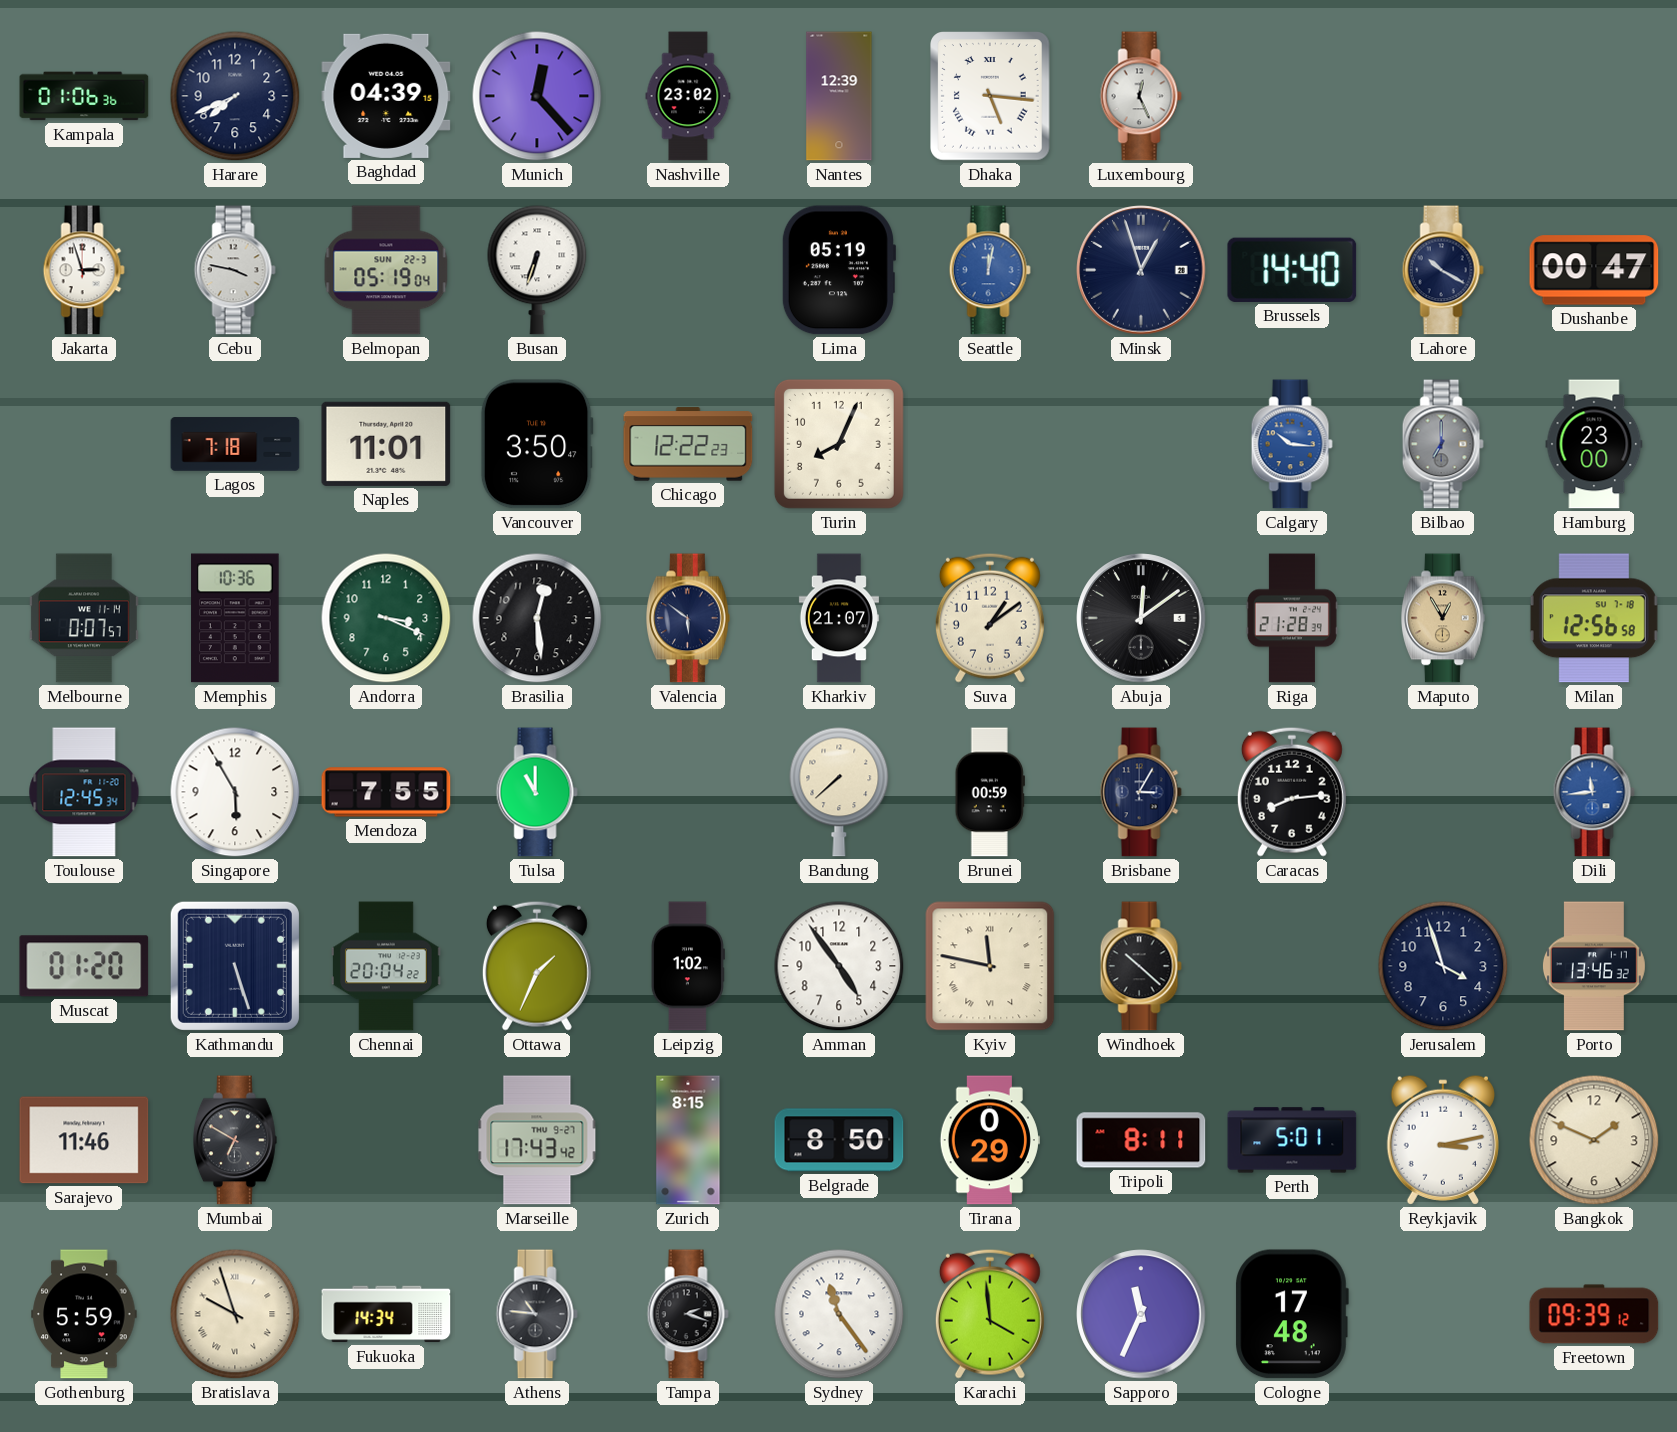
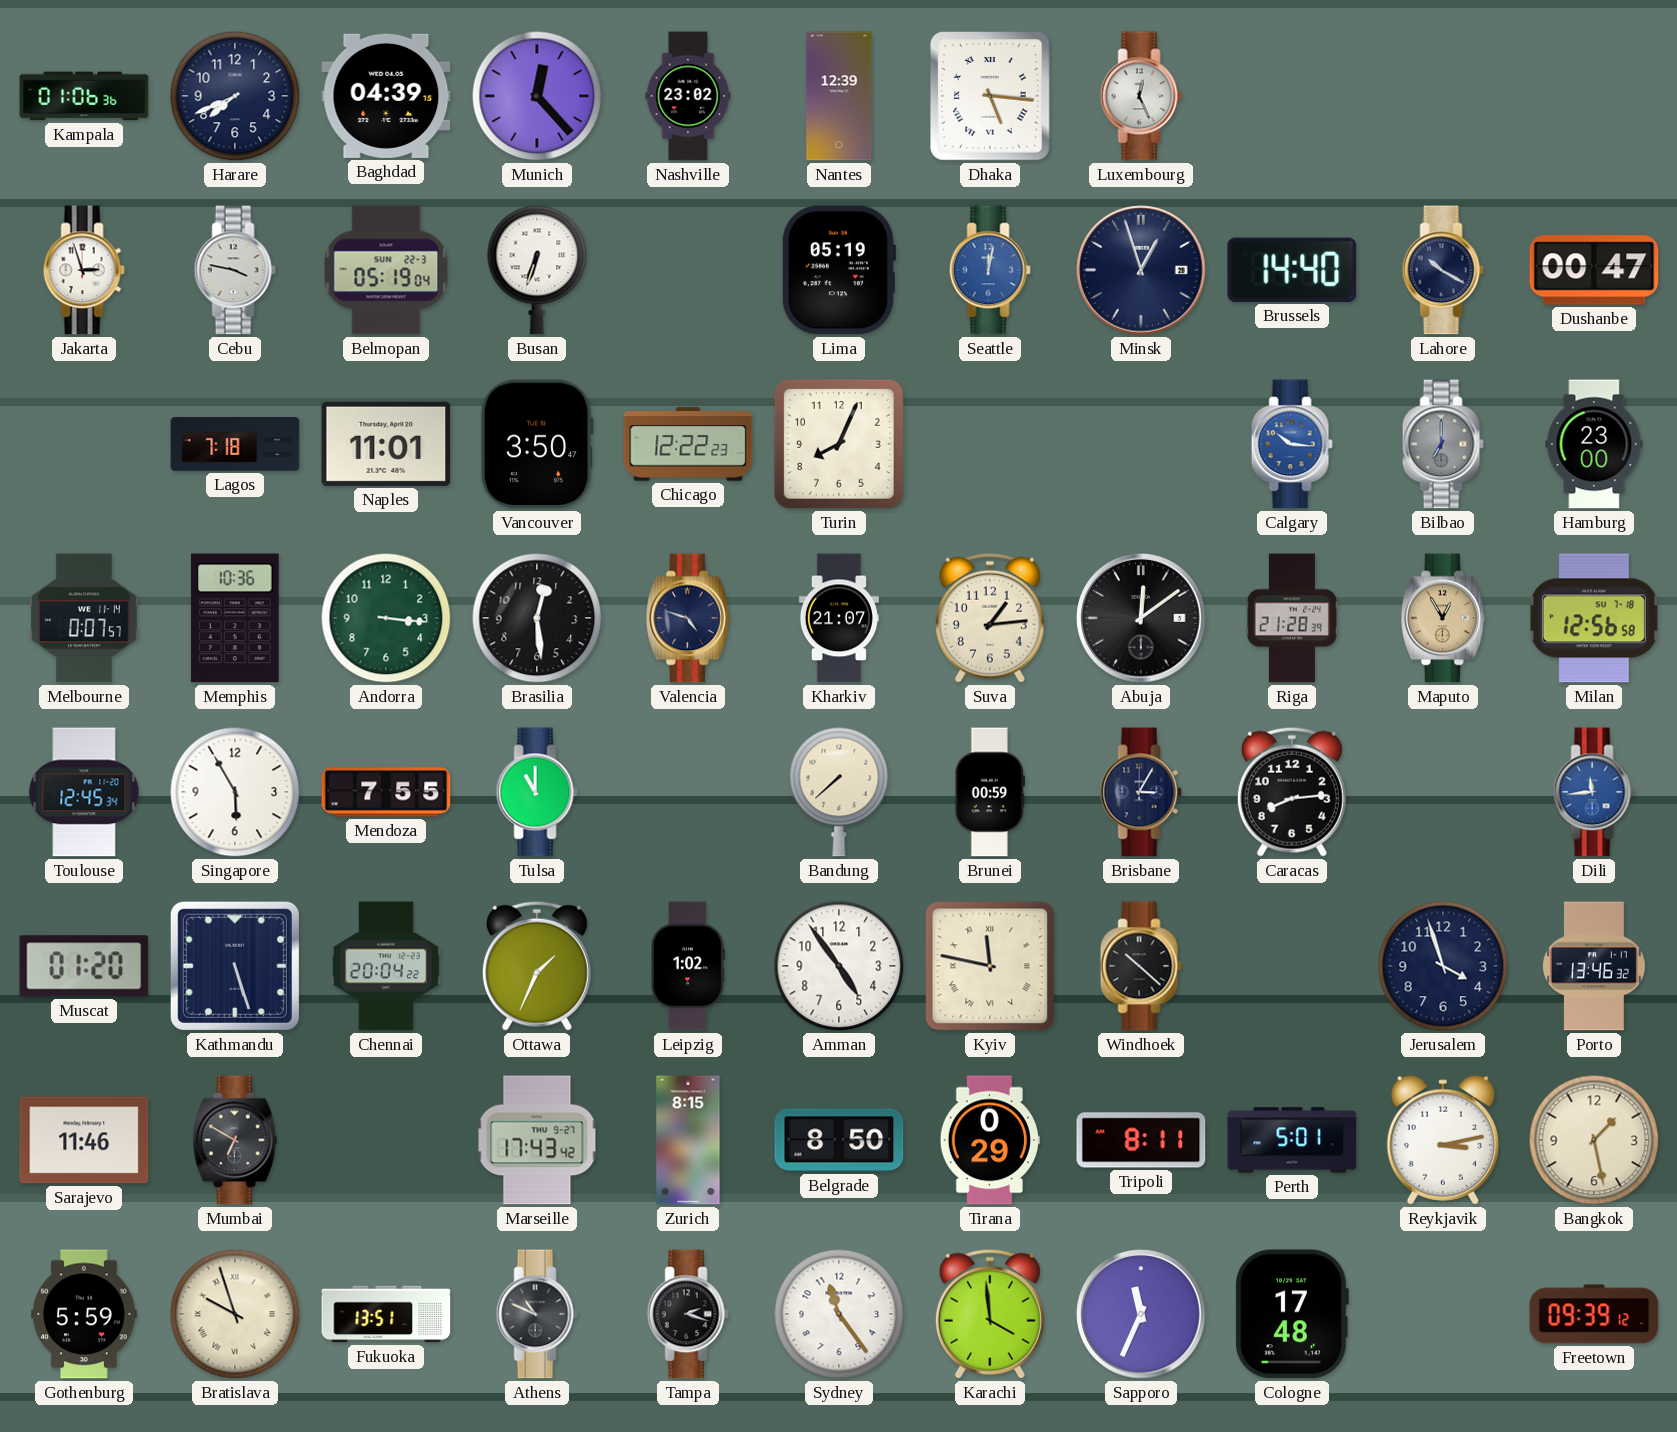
Andorra: 3:19 -> 3:16 (386, 618)
Valencia: 5:51 -> 4:48 (689, 618)
Suva: 1:09 -> 1:14 (990, 618)
Bangkok: 1:49 -> 1:28 (1594, 1140)
Fukuoka: 14:34 -> 13:51 (386, 1314)
Athens: 10:46 -> 10:49 (537, 1314)
